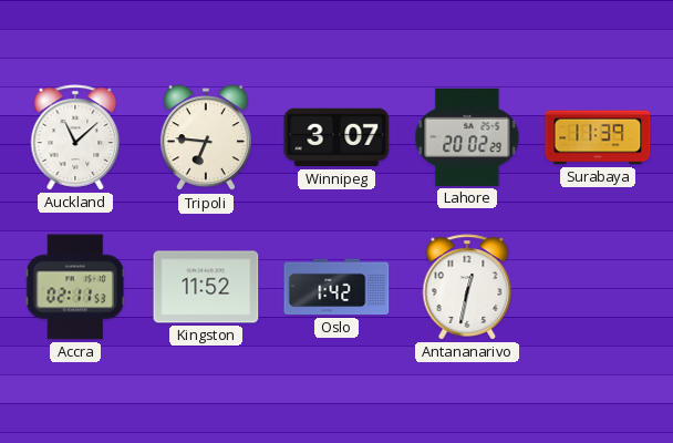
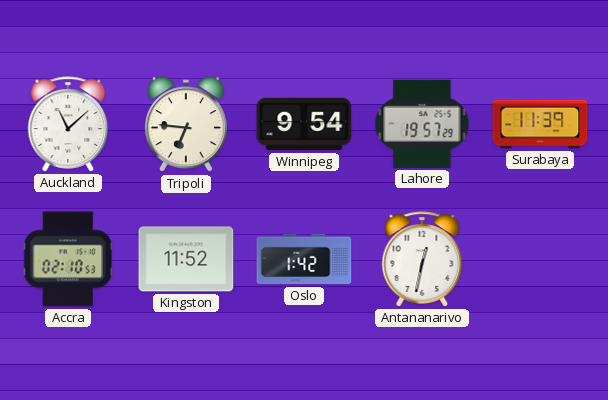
Winnipeg: 3:07 -> 9:54 (304, 124)
Lahore: 20:02 -> 19:57 (422, 124)
Accra: 02:11 -> 02:10 (68, 259)
